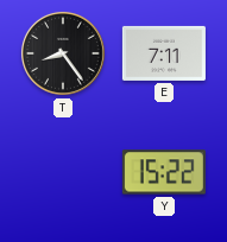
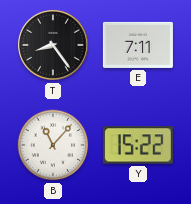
B: none -> 11:07 (53, 145)
